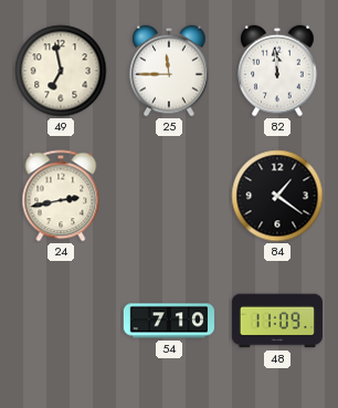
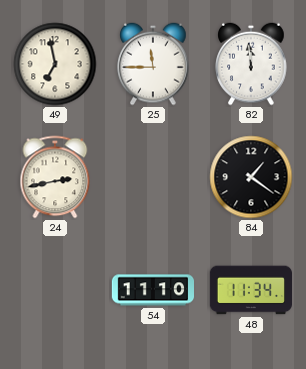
54: 7:10 -> 11:10 (152, 290)
48: 11:09 -> 11:34 (250, 290)
